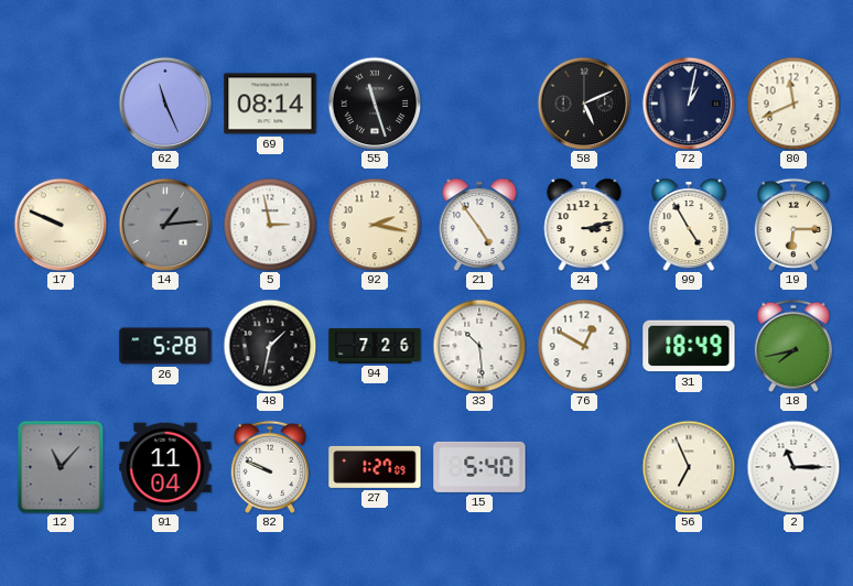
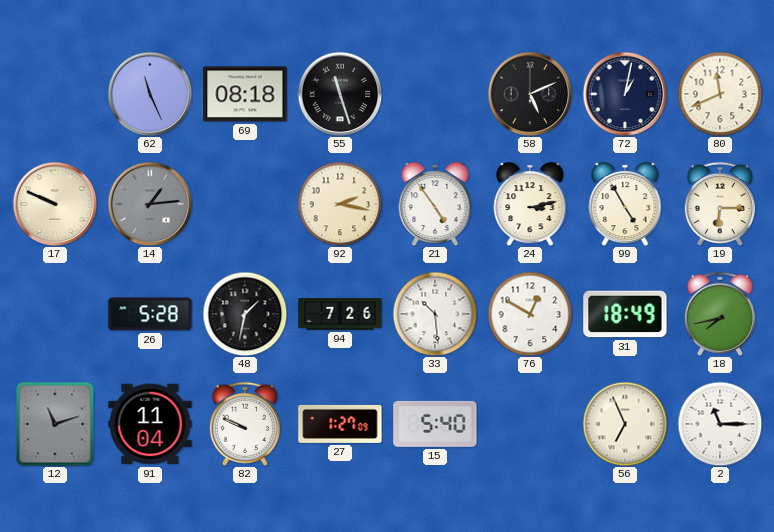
69: 08:14 -> 08:18 (245, 94)
5: 2:58 -> none (270, 225)
12: 11:07 -> 11:12 (55, 424)
